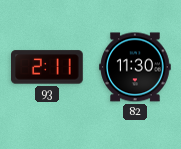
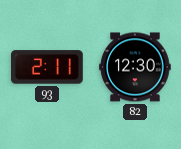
82: 11:30 -> 12:30 (135, 67)
